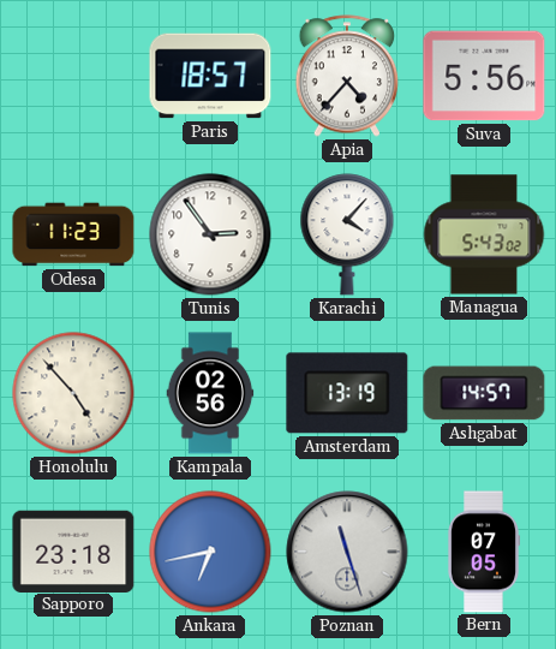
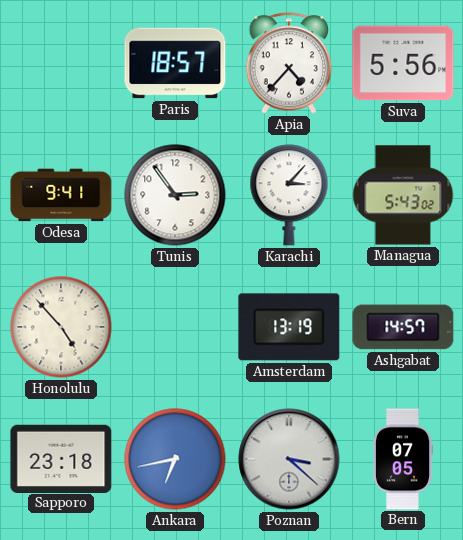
Odesa: 11:23 -> 9:41 (61, 195)
Karachi: 4:07 -> 3:07 (289, 195)
Kampala: 02:56 -> none (210, 393)
Poznan: 11:27 -> 3:22 (289, 459)
